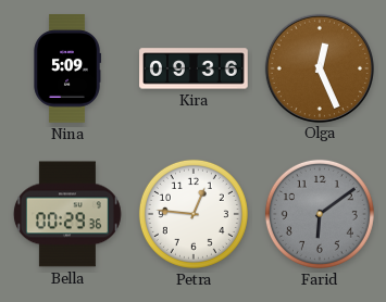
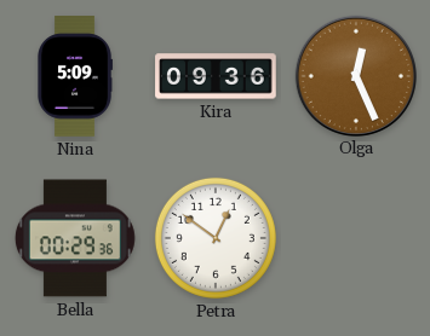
Petra: 12:46 -> 12:51 (216, 238)
Farid: 6:09 -> none (320, 214)
